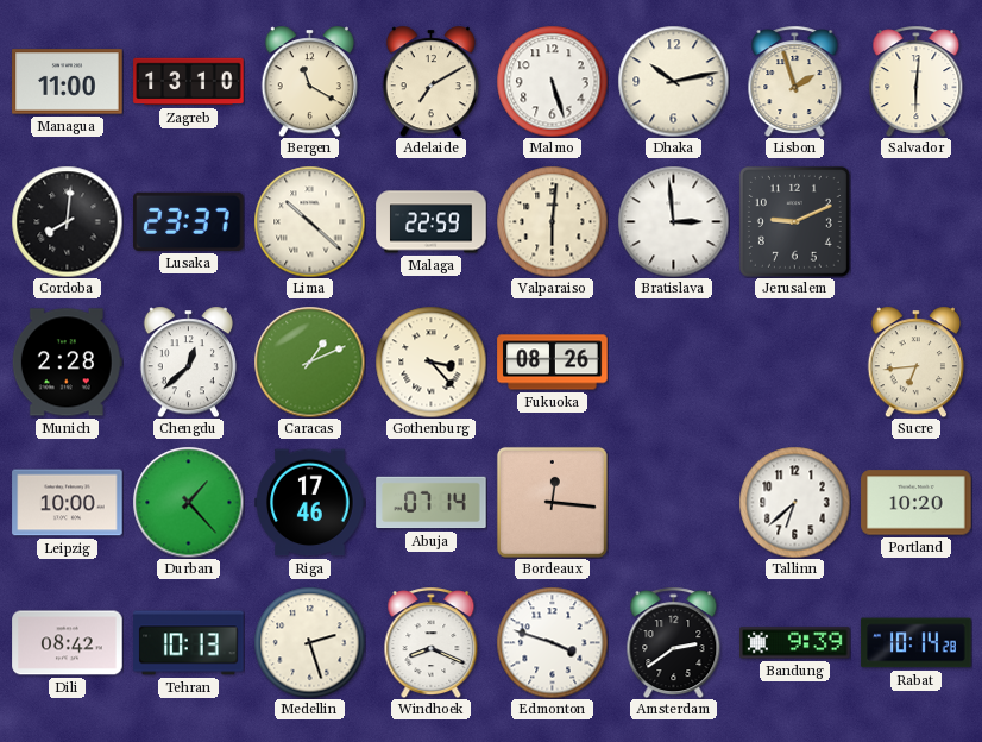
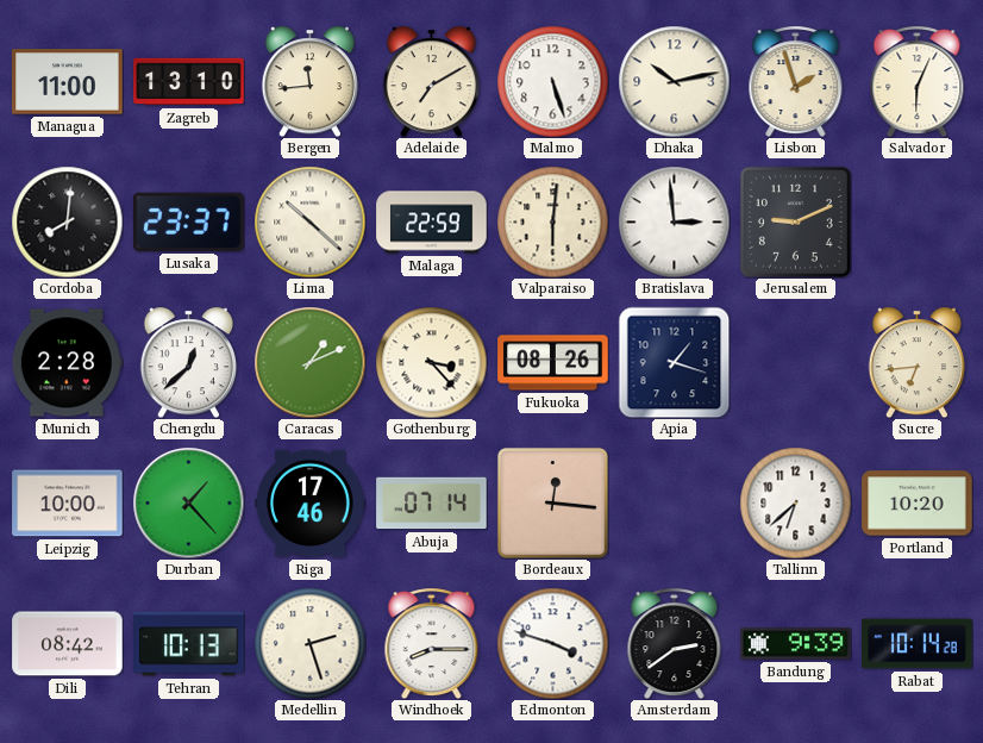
Bergen: 11:20 -> 11:44 (309, 81)
Salvador: 6:01 -> 6:04 (918, 81)
Apia: none -> 1:18 (674, 362)
Windhoek: 8:19 -> 8:15 (432, 643)
